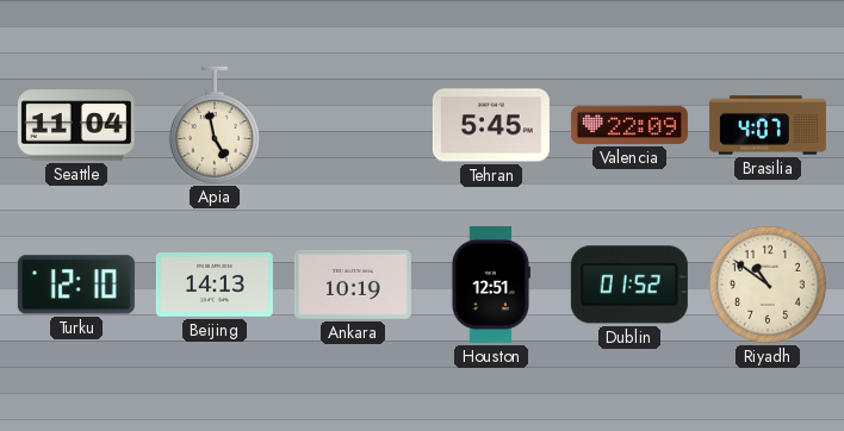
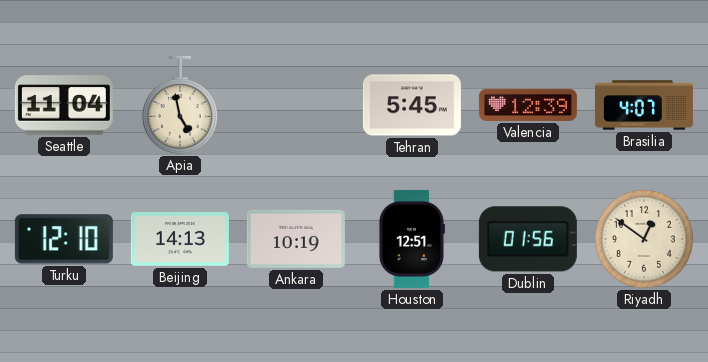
Valencia: 22:09 -> 12:39 (528, 105)
Dublin: 01:52 -> 01:56 (528, 239)
Riyadh: 10:51 -> 12:51 (644, 239)
